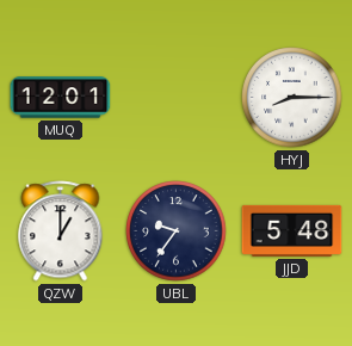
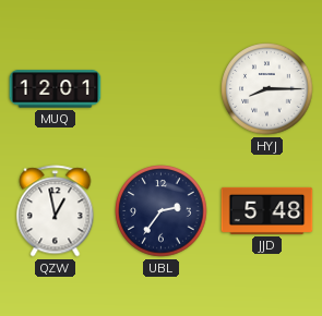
QZW: 1:00 -> 12:58 (56, 211)
UBL: 9:36 -> 2:36 (162, 211)
